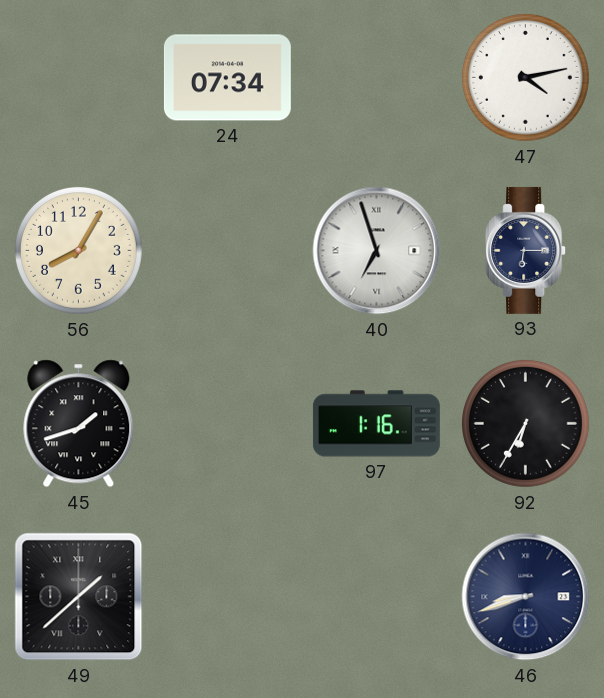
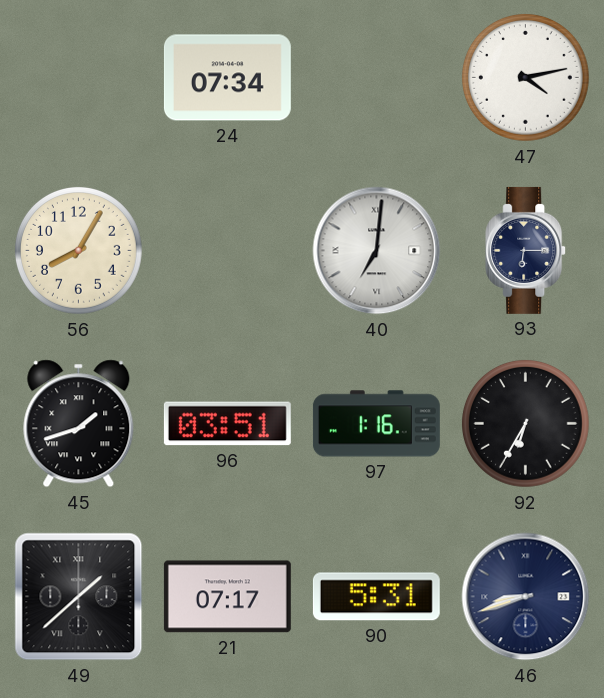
40: 6:57 -> 7:01 (377, 251)
96: none -> 03:51 (227, 424)
21: none -> 07:17 (227, 597)
90: none -> 5:31 (376, 597)
